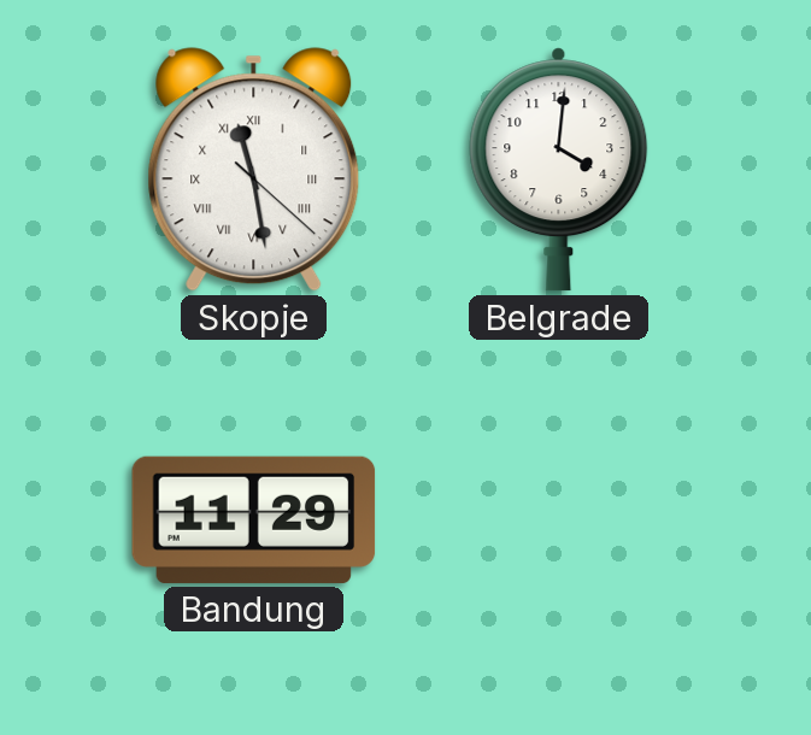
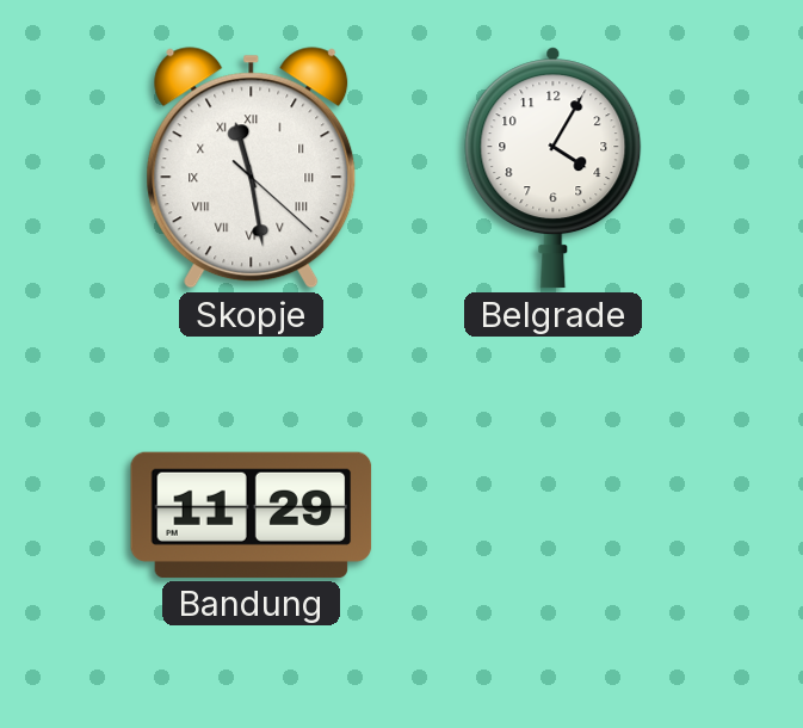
Belgrade: 4:01 -> 4:05 (554, 168)
